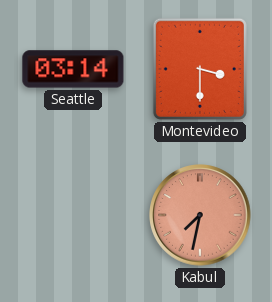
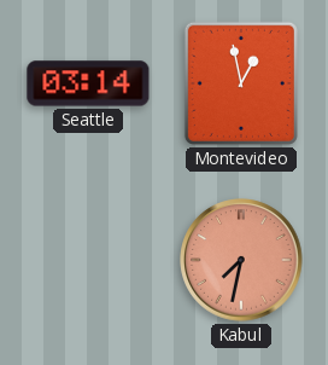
Montevideo: 3:30 -> 12:58 (241, 83)
